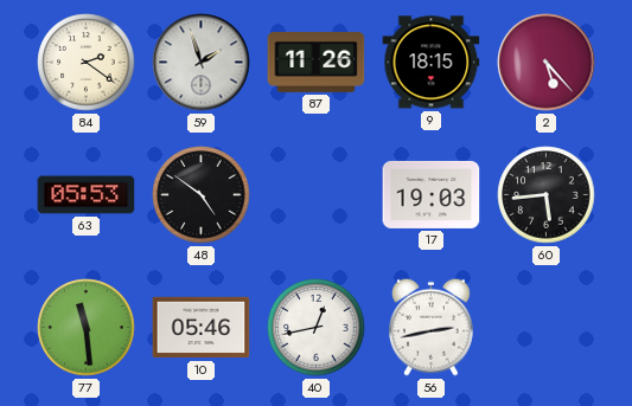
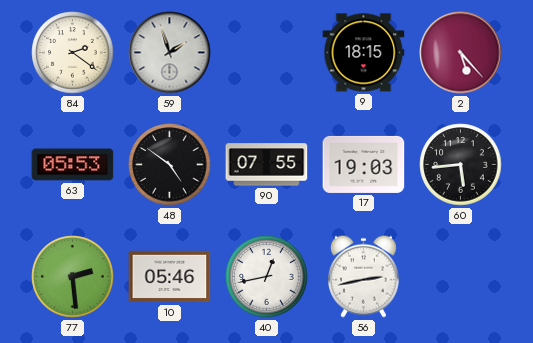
87: 11:26 -> none (317, 62)
90: none -> 07:55 (267, 165)
77: 11:29 -> 2:29 (73, 277)
